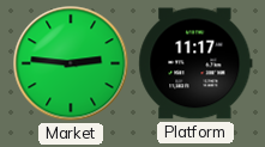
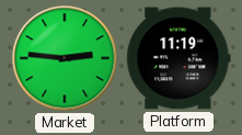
Platform: 11:17 -> 11:19 (178, 58)
